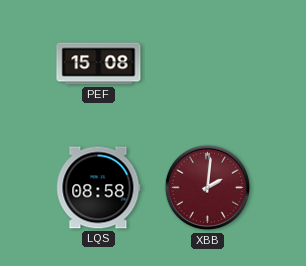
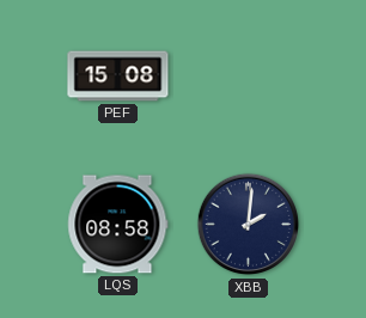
XBB dial: burgundy -> navy (249, 225)
